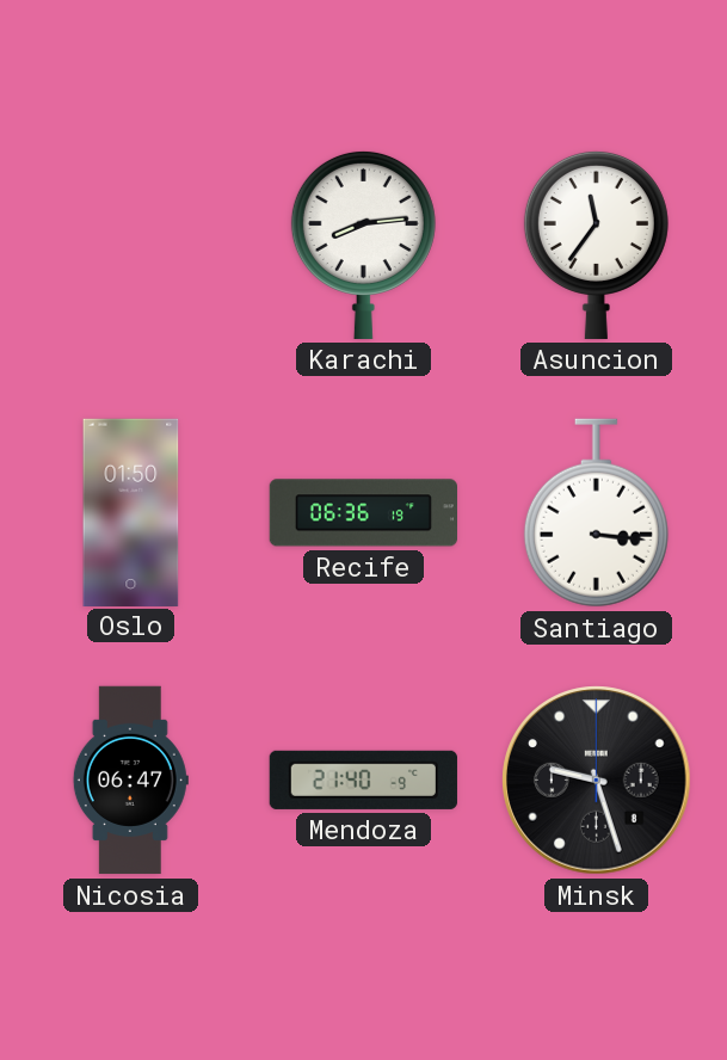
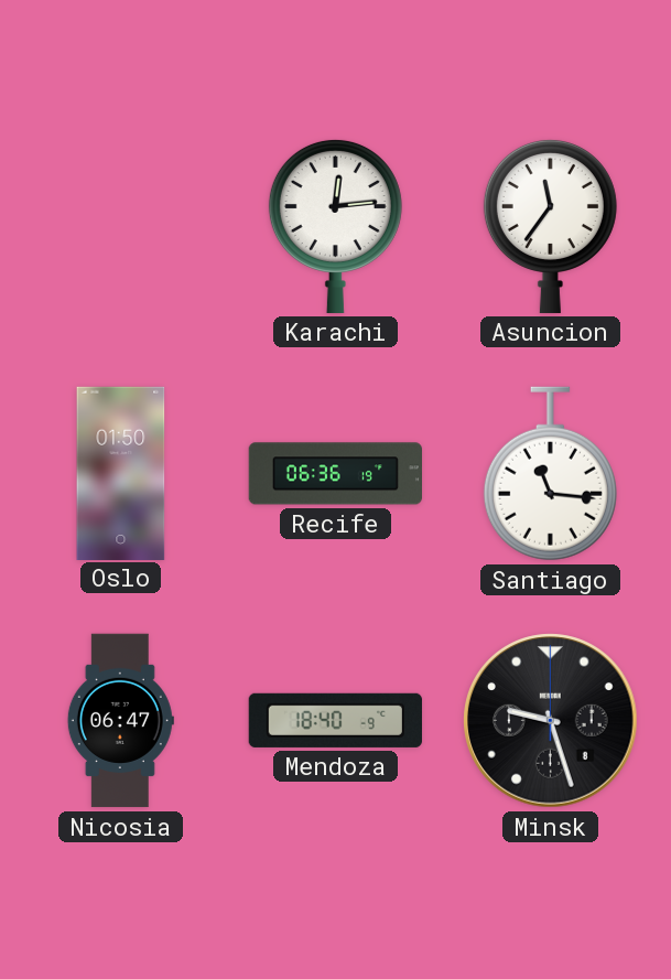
Karachi: 8:14 -> 12:14 (335, 226)
Santiago: 3:16 -> 11:16 (550, 474)
Mendoza: 21:40 -> 18:40 (335, 720)
